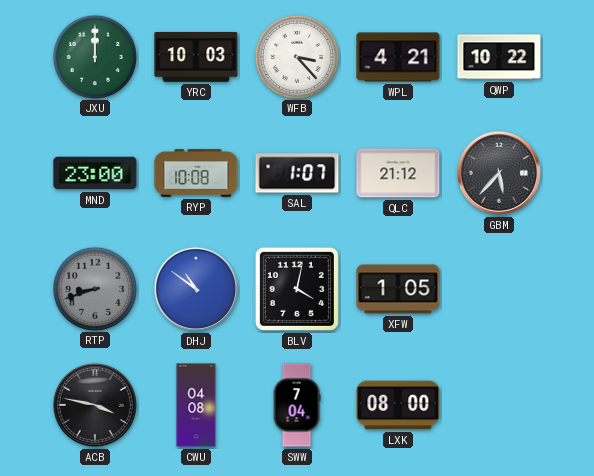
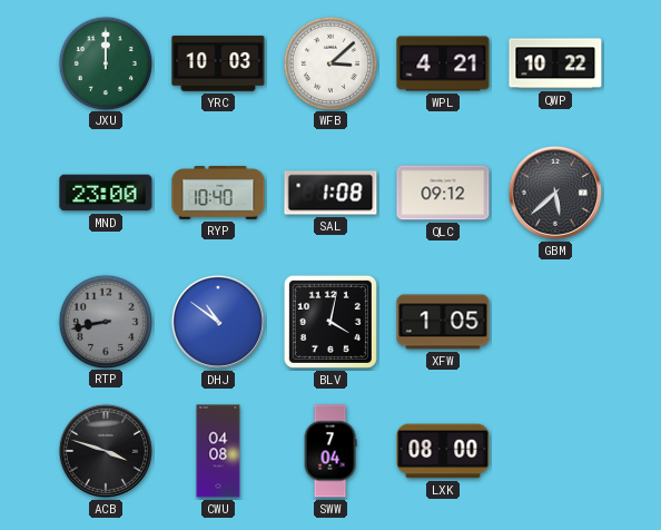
WFB: 3:23 -> 3:08 (329, 62)
RYP: 10:08 -> 10:40 (218, 193)
SAL: 1:07 -> 1:08 (331, 193)
QLC: 21:12 -> 09:12 (443, 193)
GBM: 5:37 -> 5:38 (555, 193)
RTP: 8:42 -> 8:43 (105, 321)
ACB: 3:47 -> 3:48 (106, 451)
